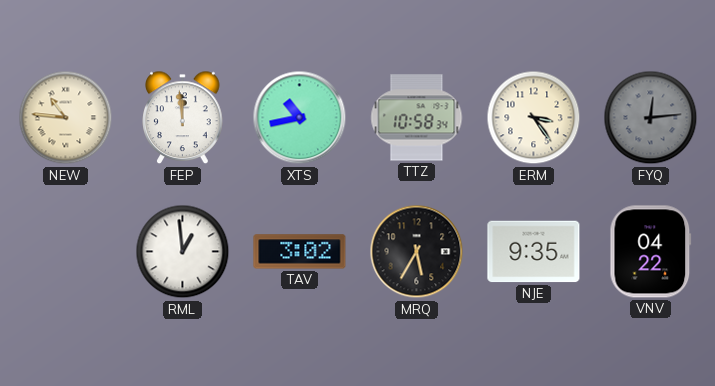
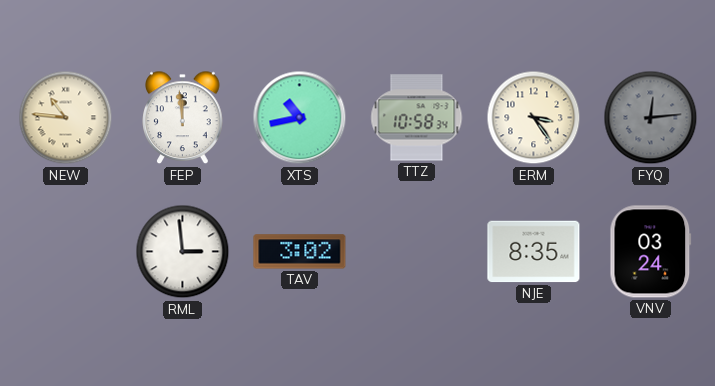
RML: 12:59 -> 2:59 (183, 252)
MRQ: 5:35 -> none (417, 252)
NJE: 9:35 -> 8:35 (534, 252)
VNV: 04:22 -> 03:24 (651, 252)
